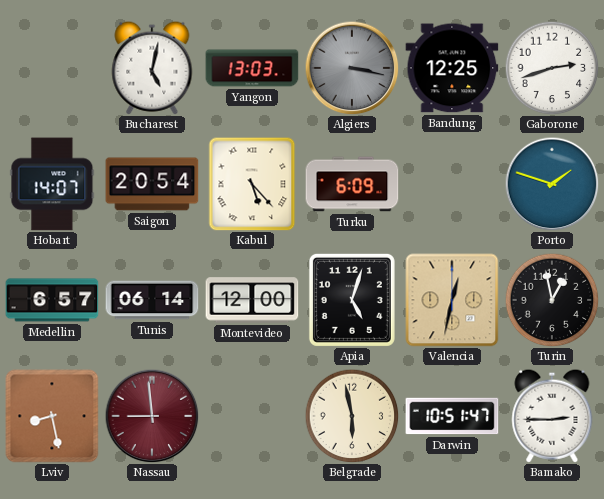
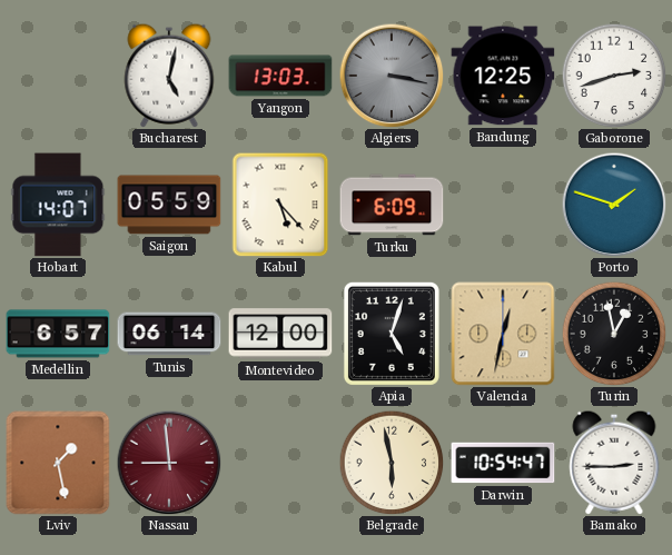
Saigon: 20:54 -> 05:59 (169, 205)
Lviv: 8:28 -> 1:28 (58, 463)
Darwin: 10:51 -> 10:54 (503, 463)
